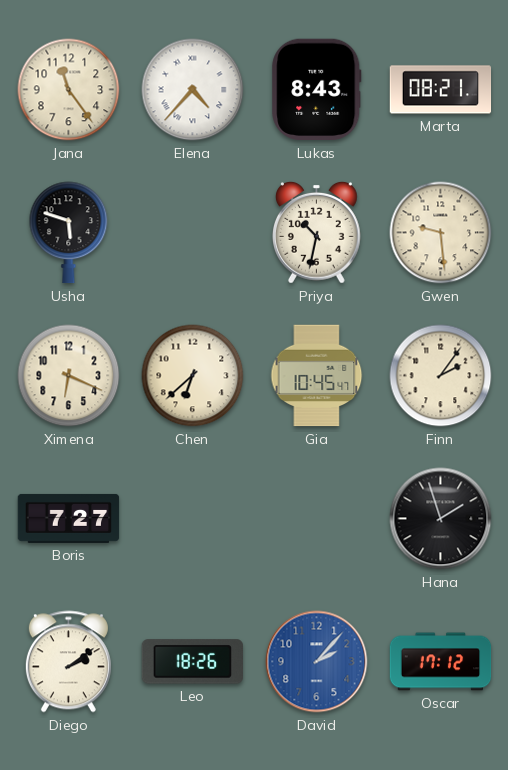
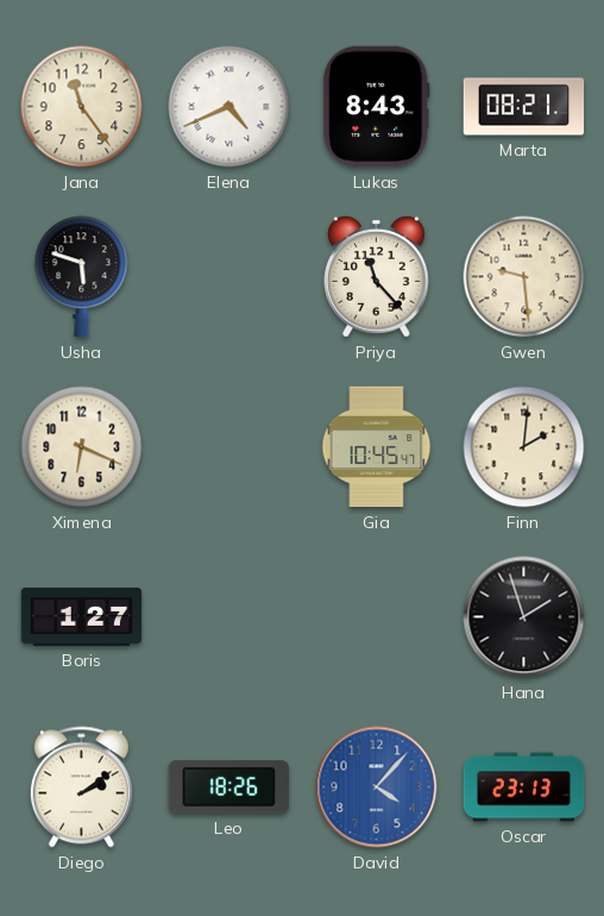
Elena: 4:37 -> 4:41 (229, 107)
Priya: 10:32 -> 11:23 (377, 277)
Chen: 6:38 -> none (193, 376)
Finn: 2:06 -> 2:01 (524, 447)
Boris: 7:27 -> 1:27 (82, 616)
David: 2:07 -> 4:07 (377, 788)
Oscar: 17:12 -> 23:13 (524, 788)
